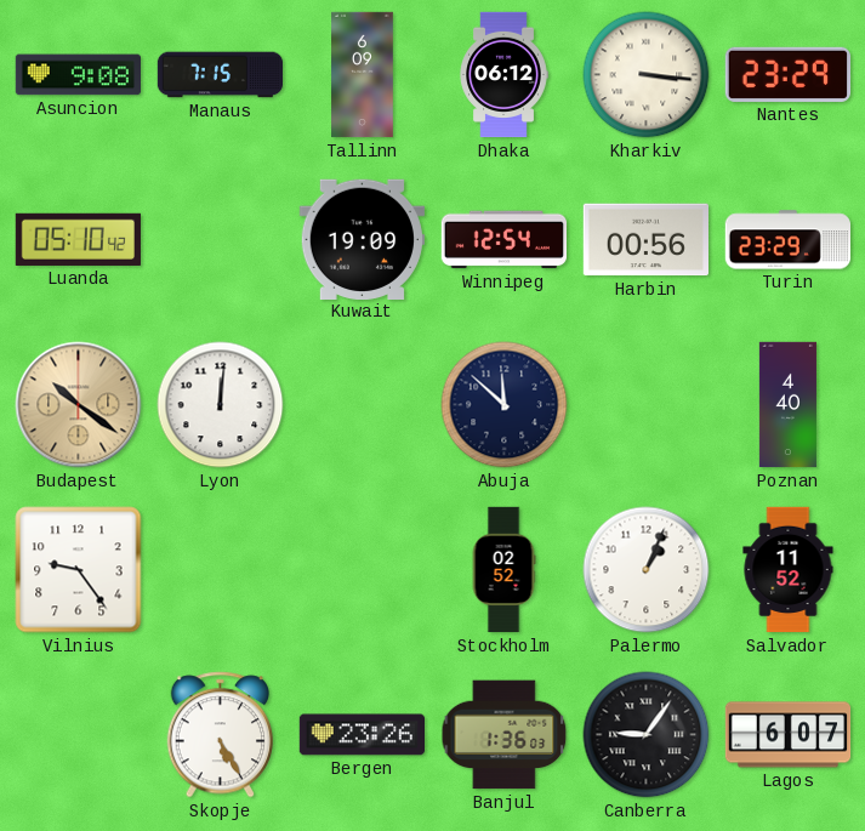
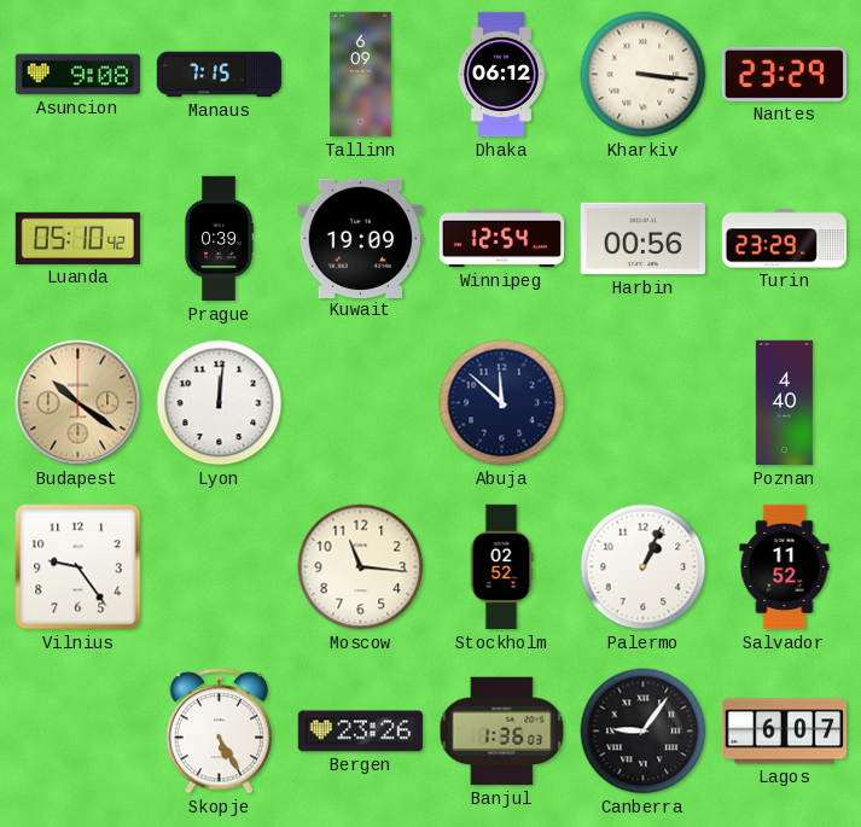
Prague: none -> 0:39 (219, 239)
Moscow: none -> 11:16 (361, 567)
